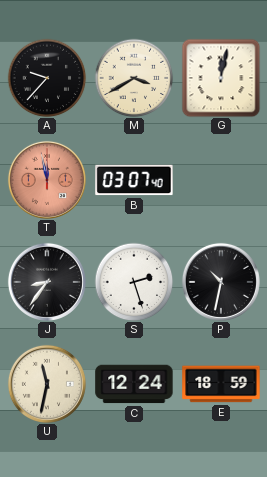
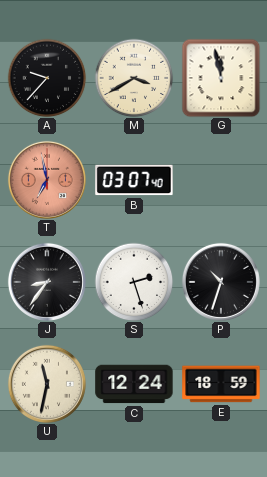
G: 12:02 -> 11:58 (221, 78)
T: 11:58 -> 6:58 (47, 180)
P: 10:32 -> 10:33 (221, 282)
